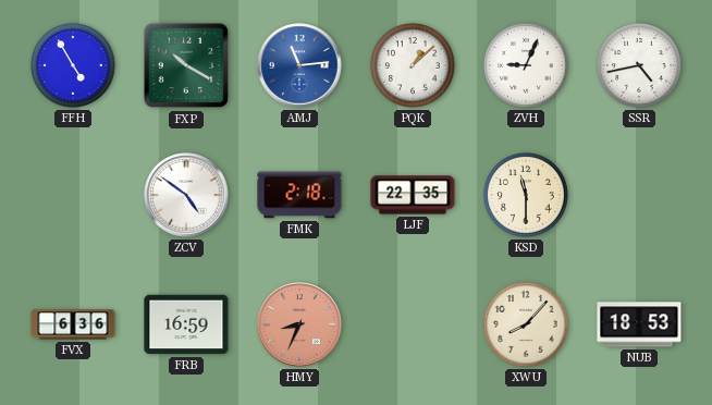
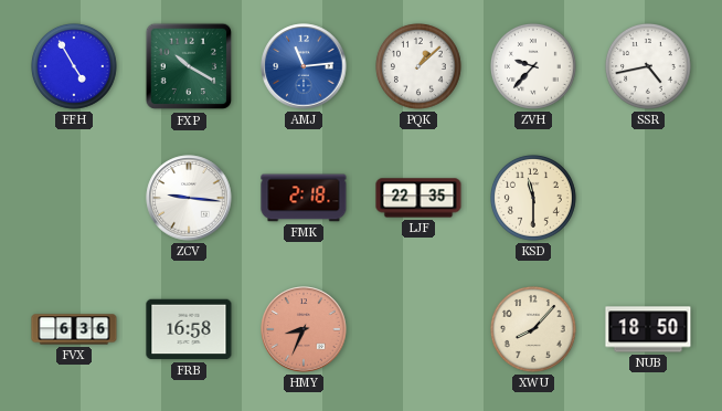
ZVH: 9:04 -> 9:37 (534, 67)
ZCV: 4:51 -> 9:16 (189, 198)
FRB: 16:59 -> 16:58 (189, 329)
NUB: 18:53 -> 18:50 (648, 329)
